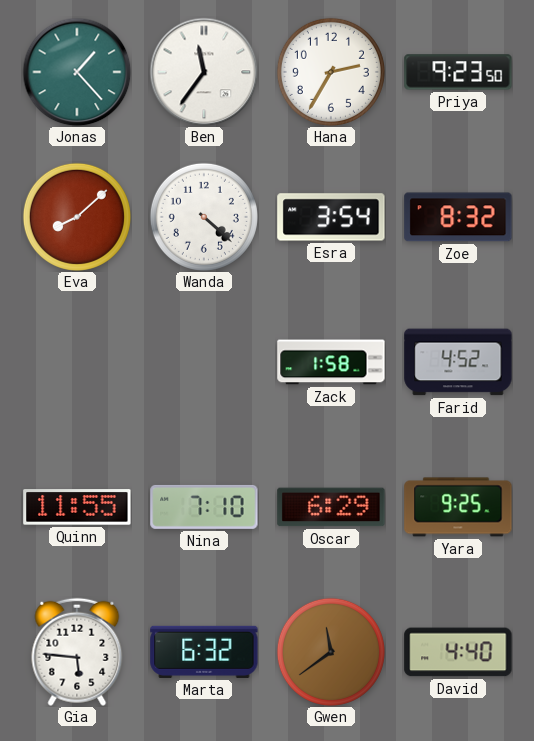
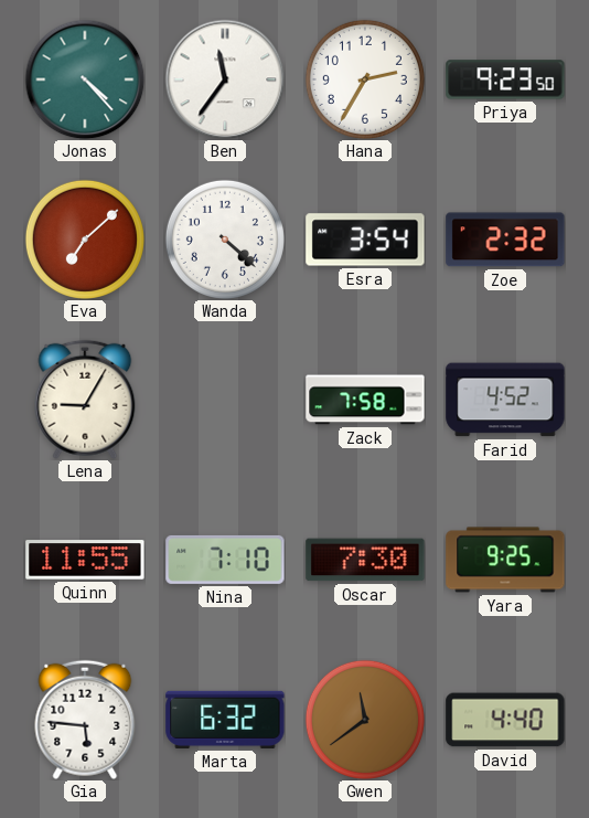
Jonas: 1:23 -> 4:23 (85, 79)
Eva: 8:08 -> 7:08 (85, 240)
Zoe: 8:32 -> 2:32 (505, 240)
Lena: none -> 9:05 (85, 400)
Zack: 1:58 -> 7:58 (365, 400)
Oscar: 6:29 -> 7:30 (365, 560)
